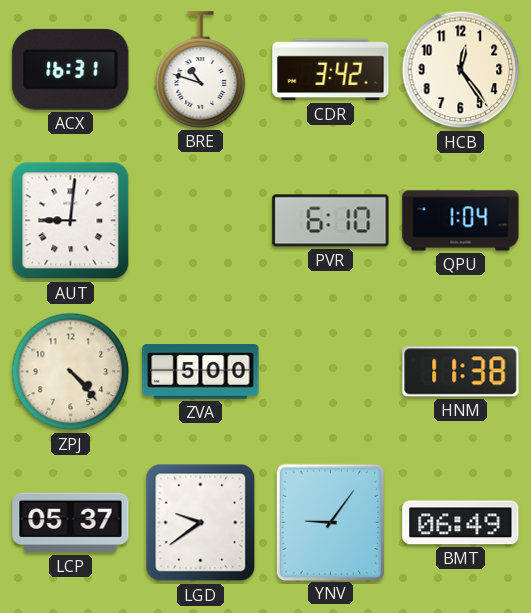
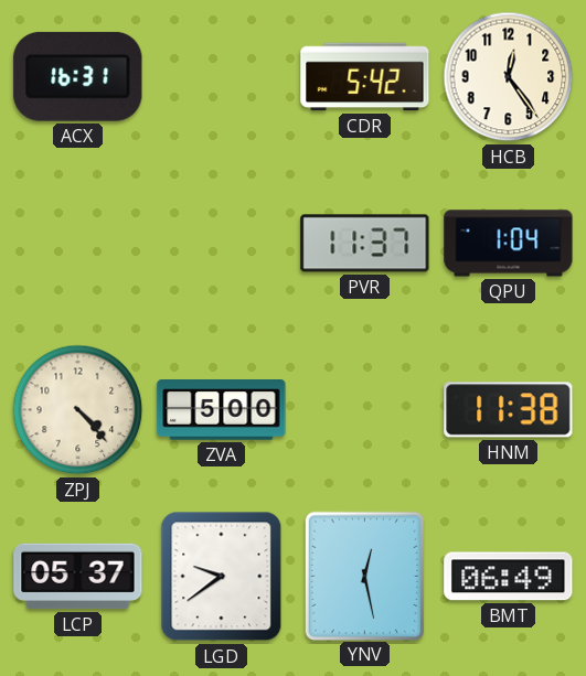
BRE: 10:48 -> none (201, 70)
CDR: 3:42 -> 5:42 (365, 77)
AUT: 9:01 -> none (71, 221)
PVR: 6:10 -> 11:37 (365, 244)
YNV: 9:06 -> 12:28 (364, 576)
